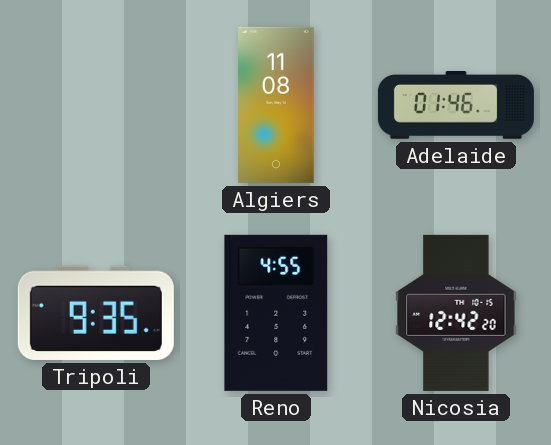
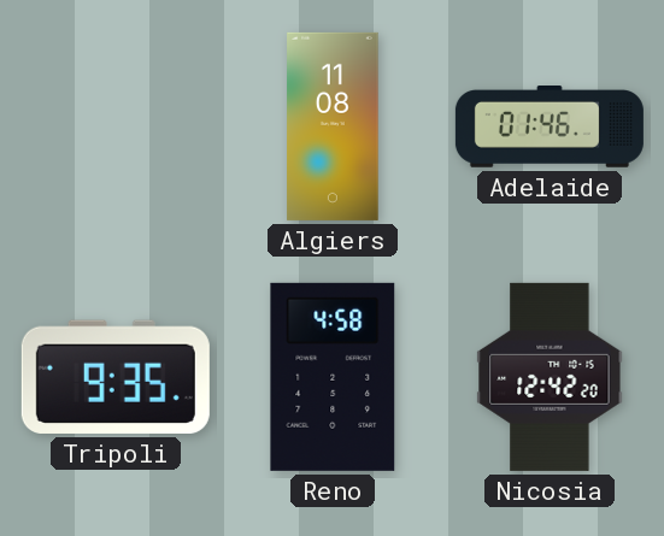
Reno: 4:55 -> 4:58 (333, 377)
